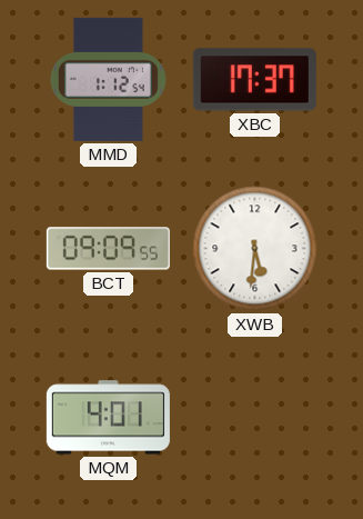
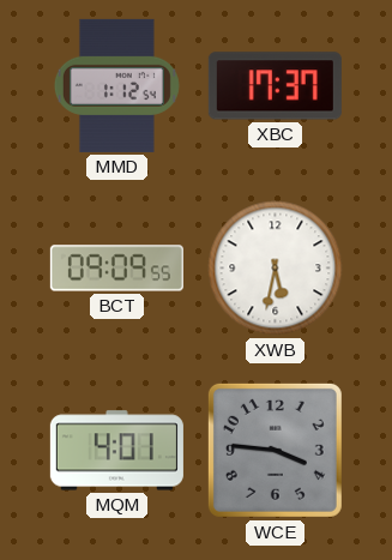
XWB: 5:31 -> 5:32 (276, 269)
WCE: none -> 3:46 (275, 450)
